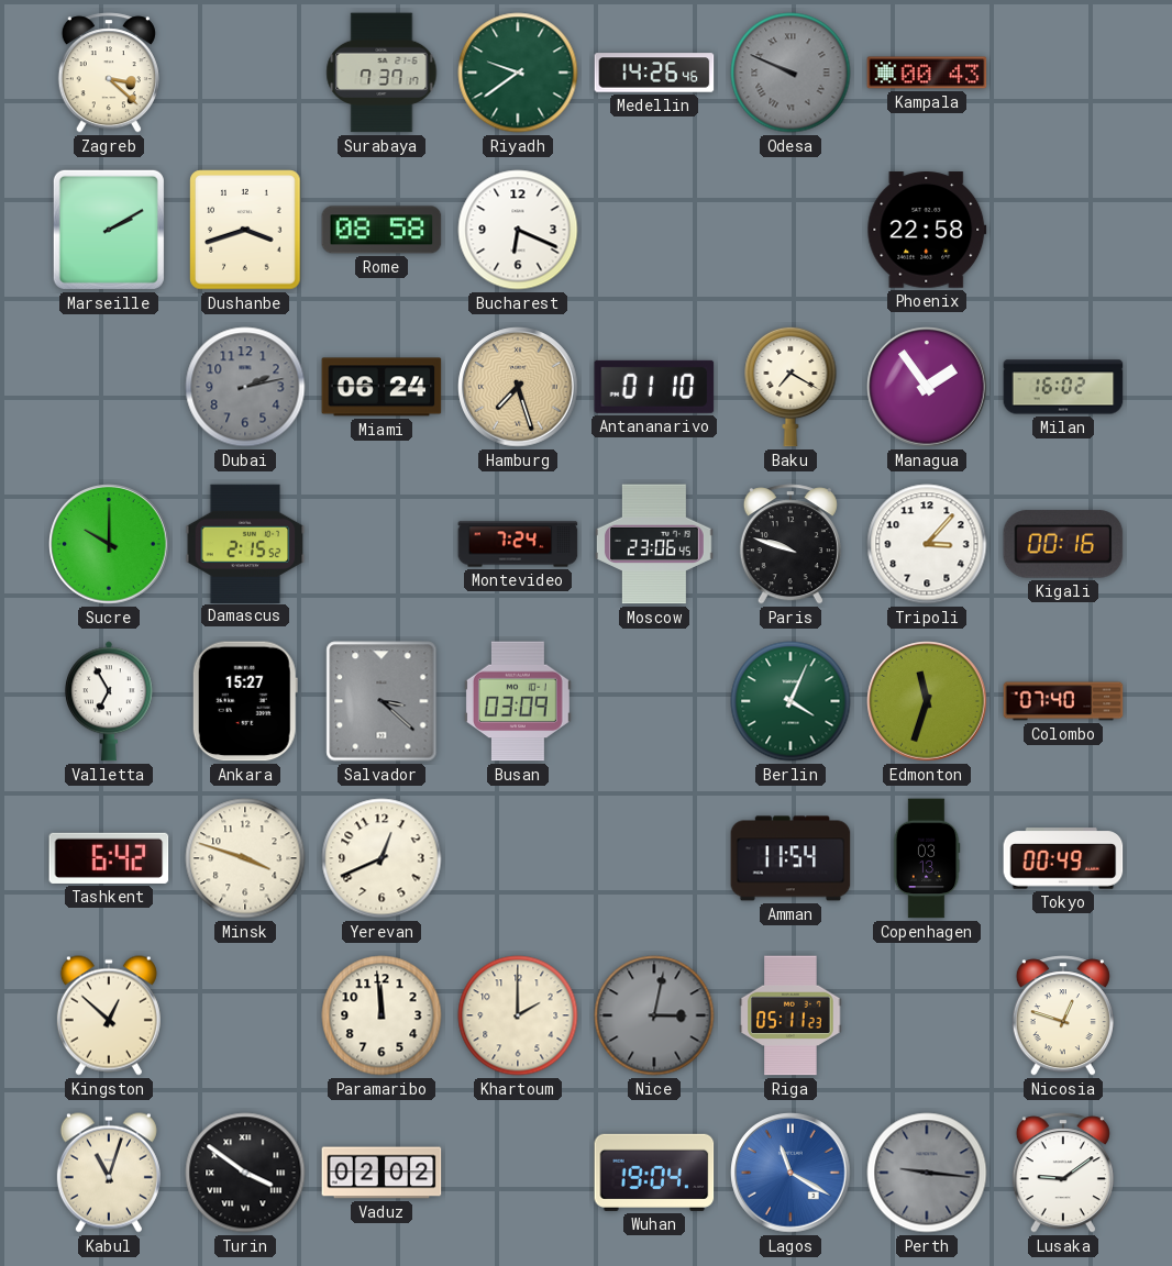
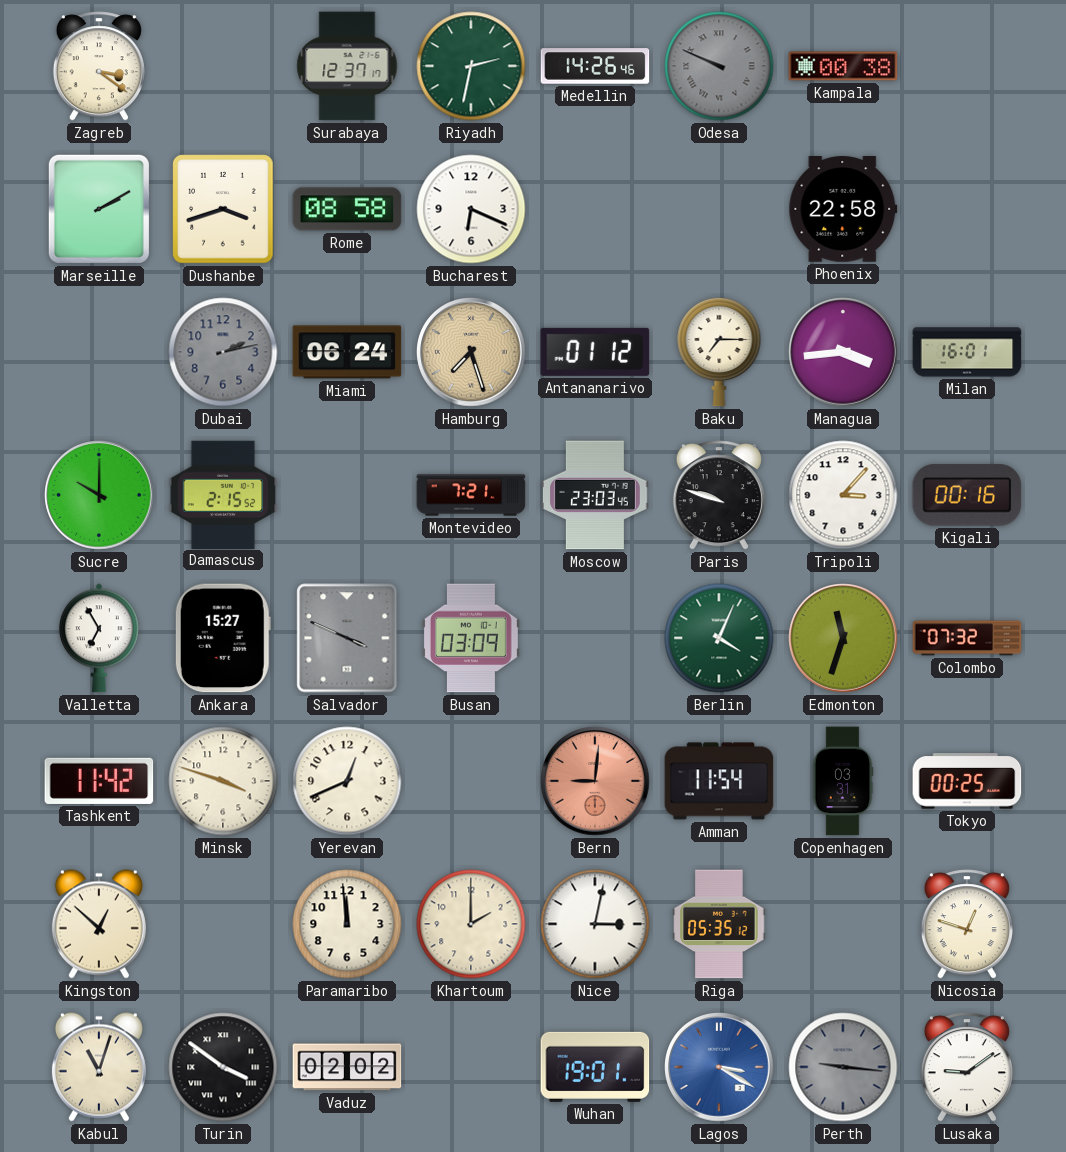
Zagreb: 3:22 -> 3:21 (99, 66)
Surabaya: 7:37 -> 12:37 (347, 66)
Riyadh: 9:39 -> 2:32 (471, 66)
Kampala: 00:43 -> 00:38 (843, 66)
Antananarivo: 01:10 -> 01:12 (595, 352)
Baku: 7:20 -> 7:15 (719, 352)
Managua: 1:54 -> 3:44 (843, 352)
Milan: 16:02 -> 16:01 (967, 352)
Montevideo: 7:24 -> 7:21 (471, 495)
Moscow: 23:06 -> 23:03 (596, 495)
Salvador: 3:22 -> 3:49 (347, 638)
Colombo: 07:40 -> 07:32 (967, 638)
Tashkent: 6:42 -> 11:42 (99, 781)
Bern: none -> 9:01 (595, 781)
Copenhagen: 03:13 -> 03:31 (843, 781)
Tokyo: 00:49 -> 00:25 (967, 781)
Nice dial: grey -> white (595, 924)
Riga: 05:11 -> 05:35 (719, 924)
Wuhan: 19:04 -> 19:01 (595, 1067)
Lagos: 11:20 -> 3:20 (719, 1067)
